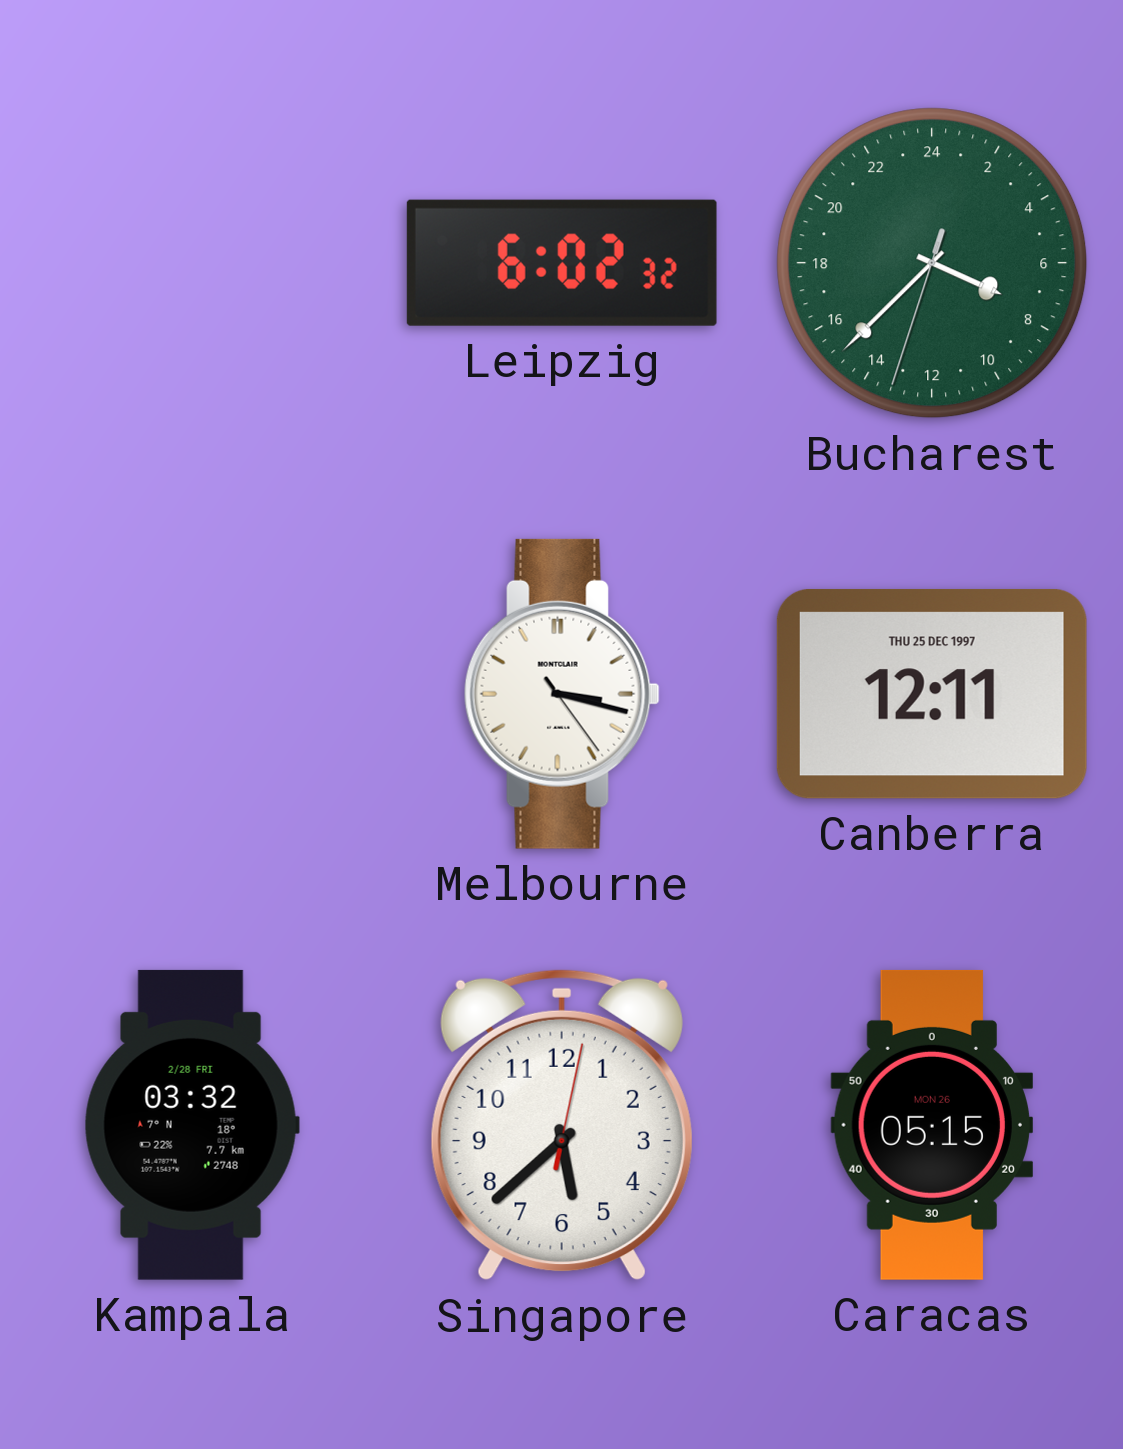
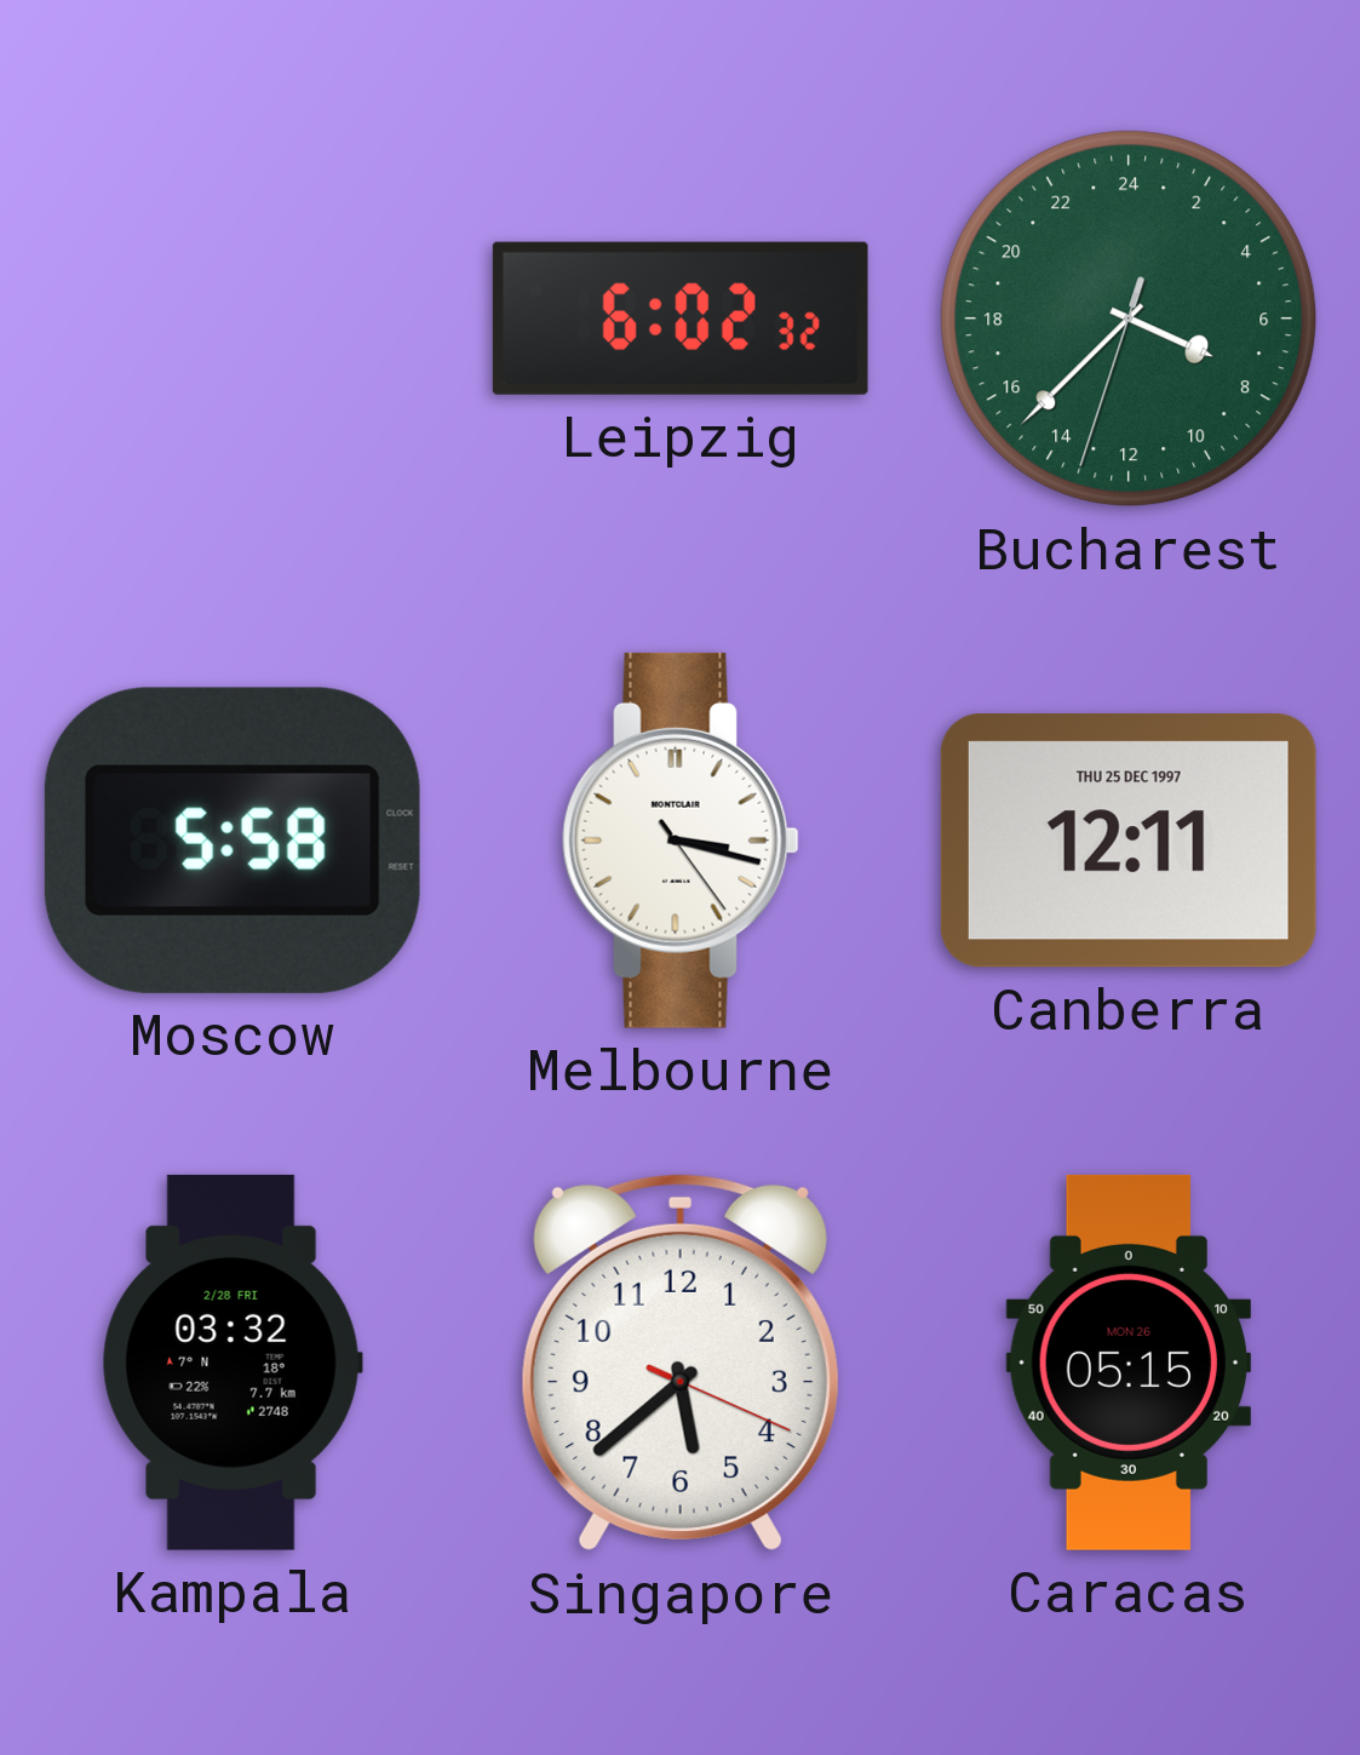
Moscow: none -> 5:58 (233, 841)
Singapore: 5:38:02 -> 5:38:19 (681, 1363)
